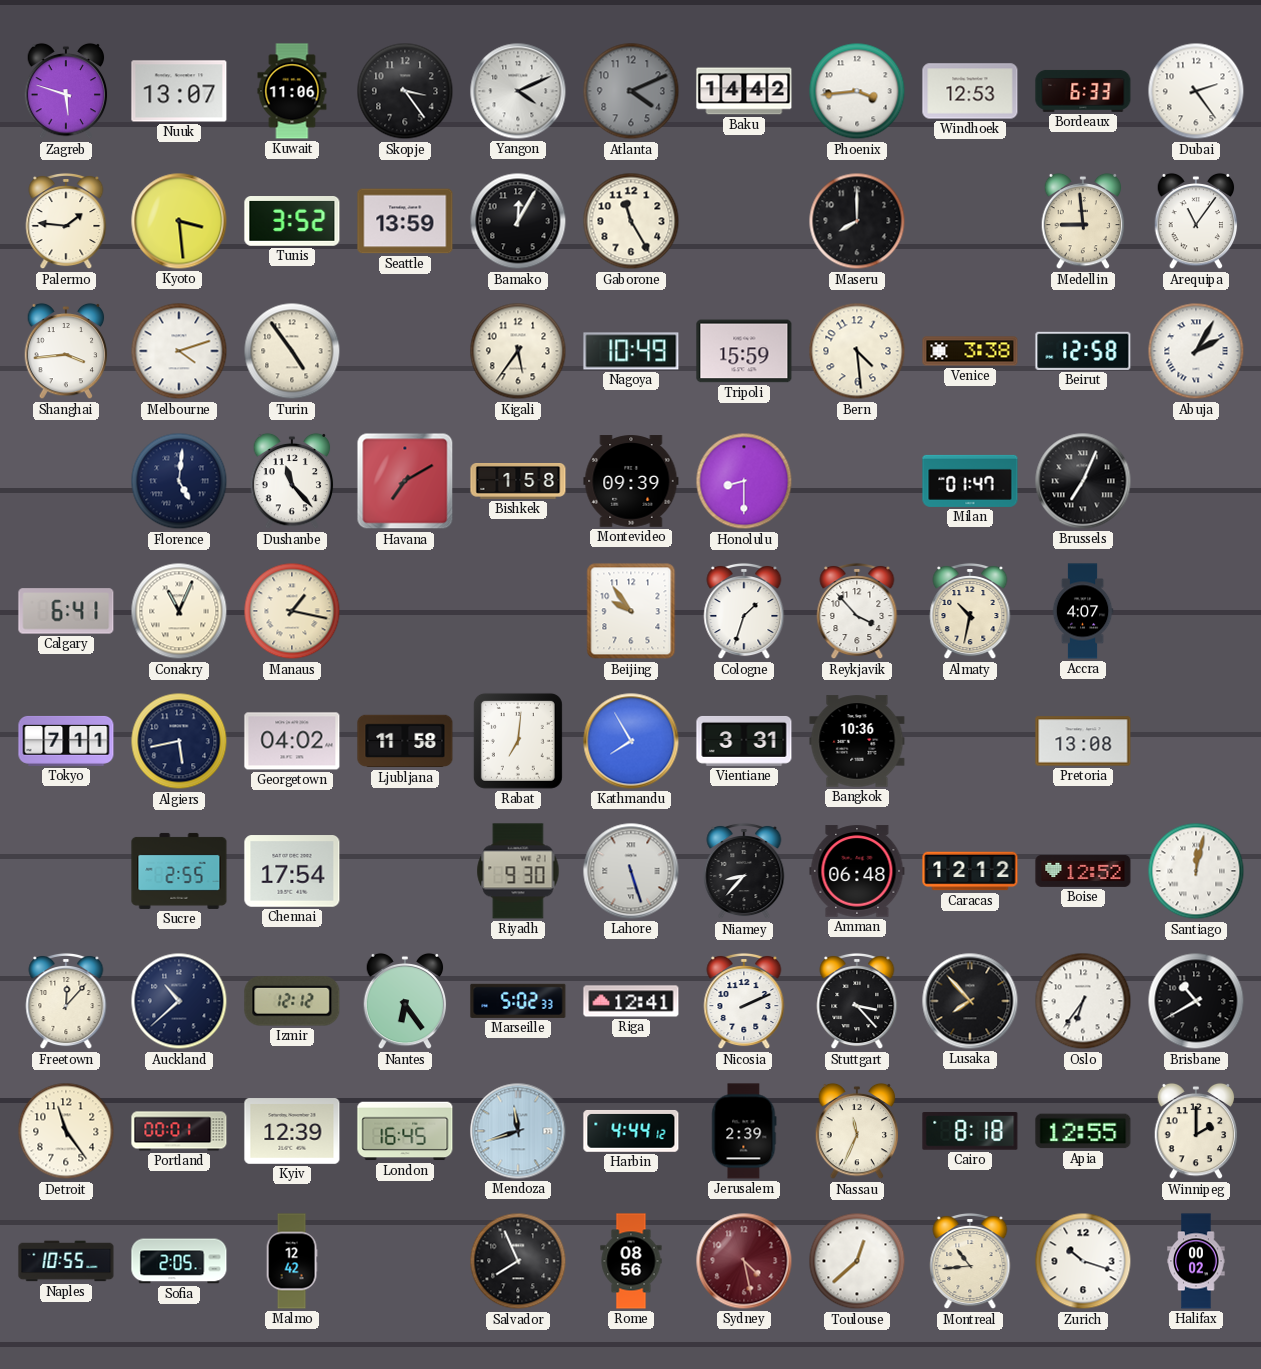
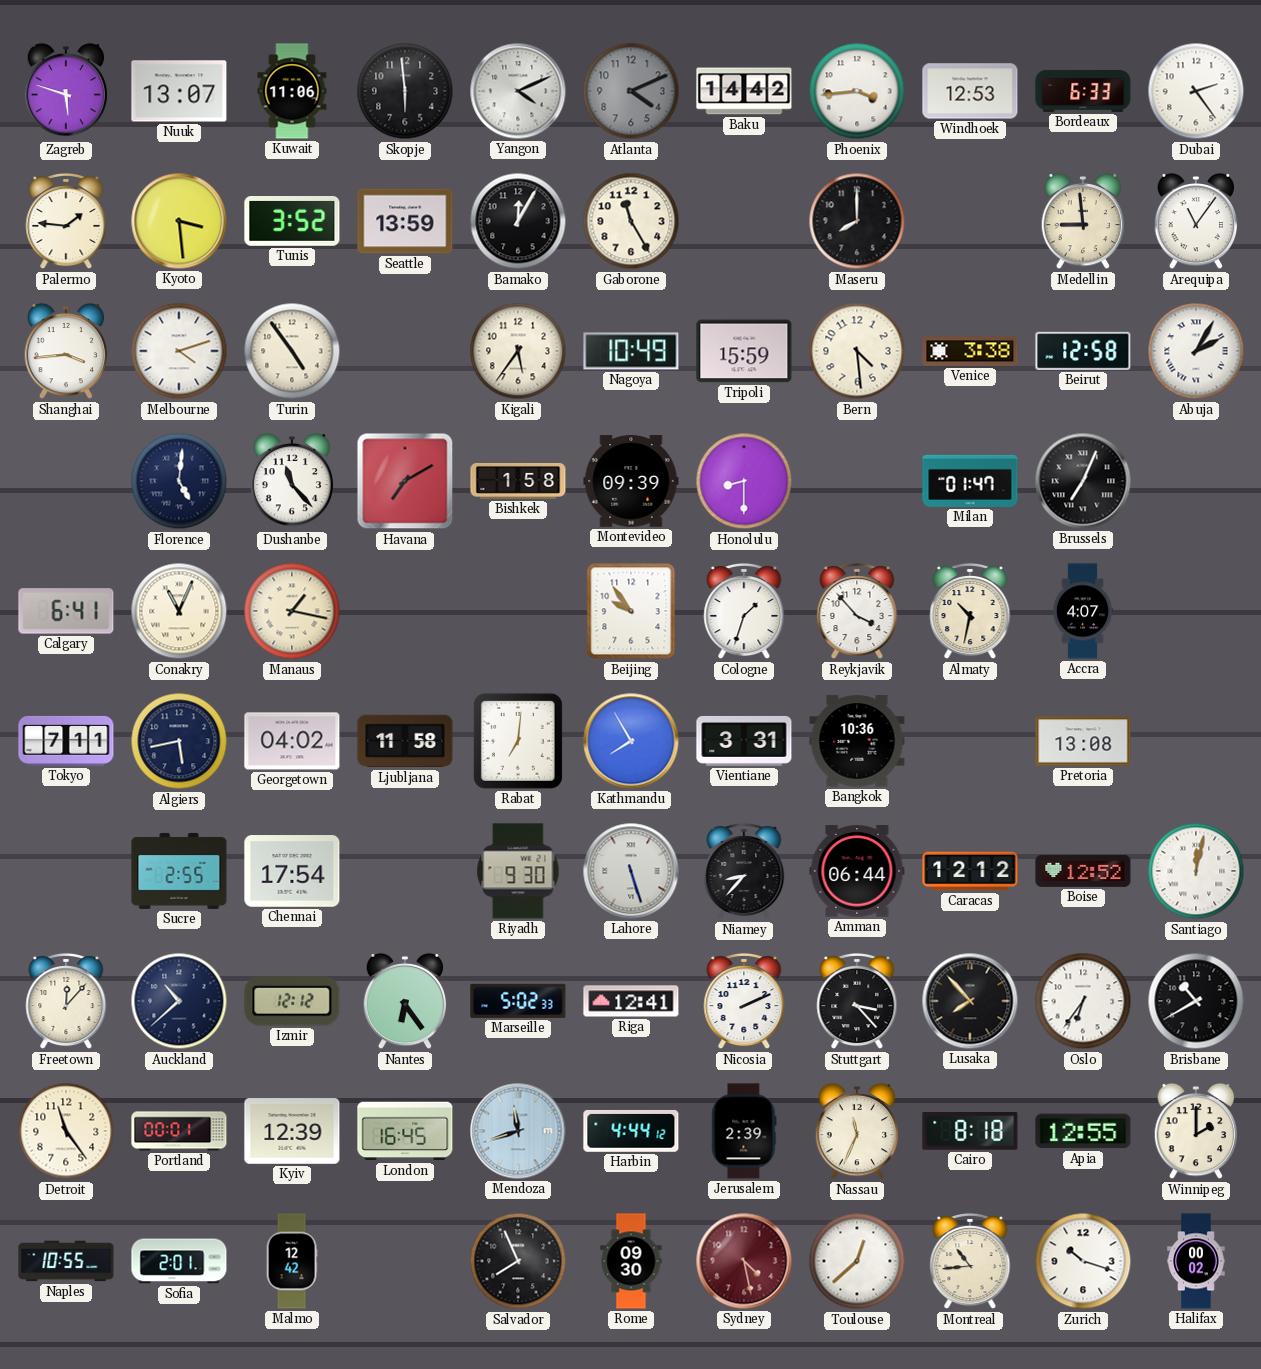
Skopje: 3:24 -> 5:59 (405, 91)
Amman: 06:48 -> 06:44 (857, 871)
Sofia: 2:05 -> 2:01 (179, 1261)
Rome: 08:56 -> 09:30 (631, 1261)
